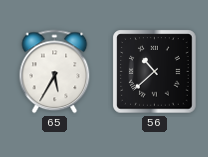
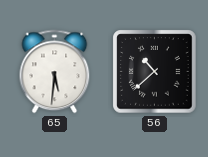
65: 5:35 -> 5:31 (55, 72)
